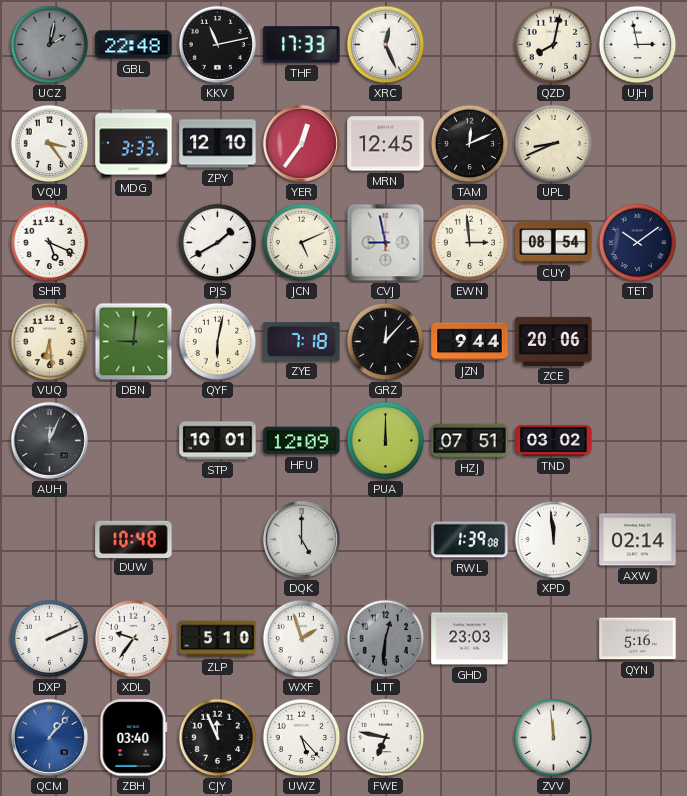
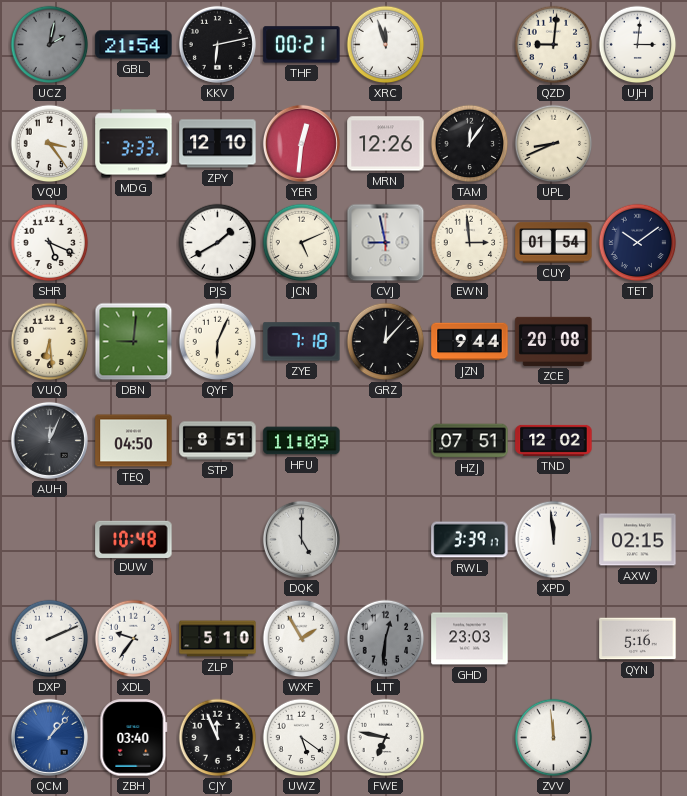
GBL: 22:48 -> 21:54 (134, 45)
KKV: 11:13 -> 6:13 (217, 44)
THF: 17:33 -> 00:21 (302, 45)
XRC: 12:26 -> 11:57 (386, 45)
QZD: 8:02 -> 9:01 (554, 45)
UJH: 2:58 -> 3:01 (638, 45)
YER: 12:36 -> 12:31 (301, 143)
MRN: 12:45 -> 12:26 (386, 144)
TAM: 12:11 -> 12:06 (470, 144)
CUY: 08:54 -> 01:54 (554, 243)
QYF: 6:02 -> 6:04 (218, 342)
ZCE: 20:06 -> 20:08 (554, 341)
TEQ: none -> 04:50 (134, 441)
STP: 10:01 -> 8:51 (218, 441)
HFU: 12:09 -> 11:09 (302, 441)
PUA: 12:00 -> none (386, 441)
TND: 03:02 -> 12:02 (554, 440)
RWL: 1:39 -> 3:39 (470, 540)
AXW: 02:14 -> 02:15 (638, 540)
WXF: 1:57 -> 1:55 (302, 639)
UWZ: 5:23 -> 5:21 (302, 738)
